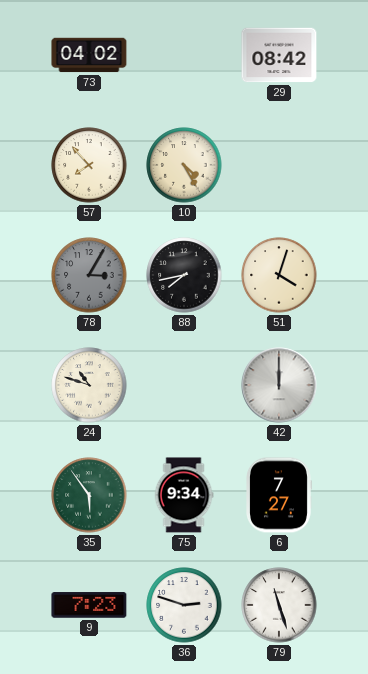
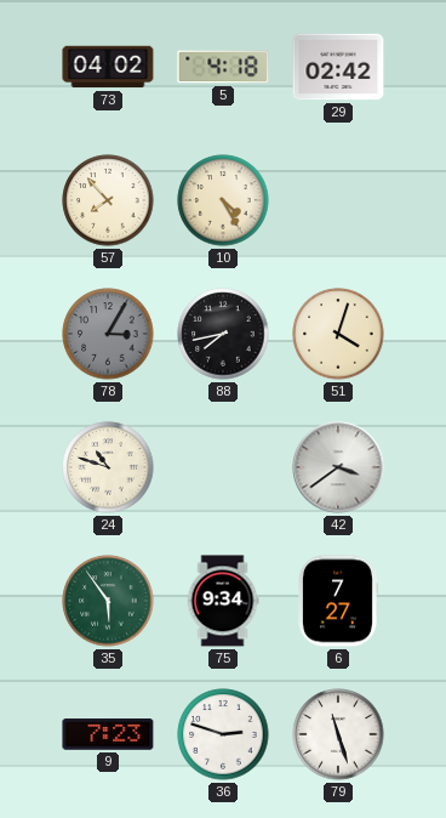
5: none -> 4:18 (223, 67)
29: 08:42 -> 02:42 (338, 67)
42: 12:00 -> 3:39 (338, 467)
